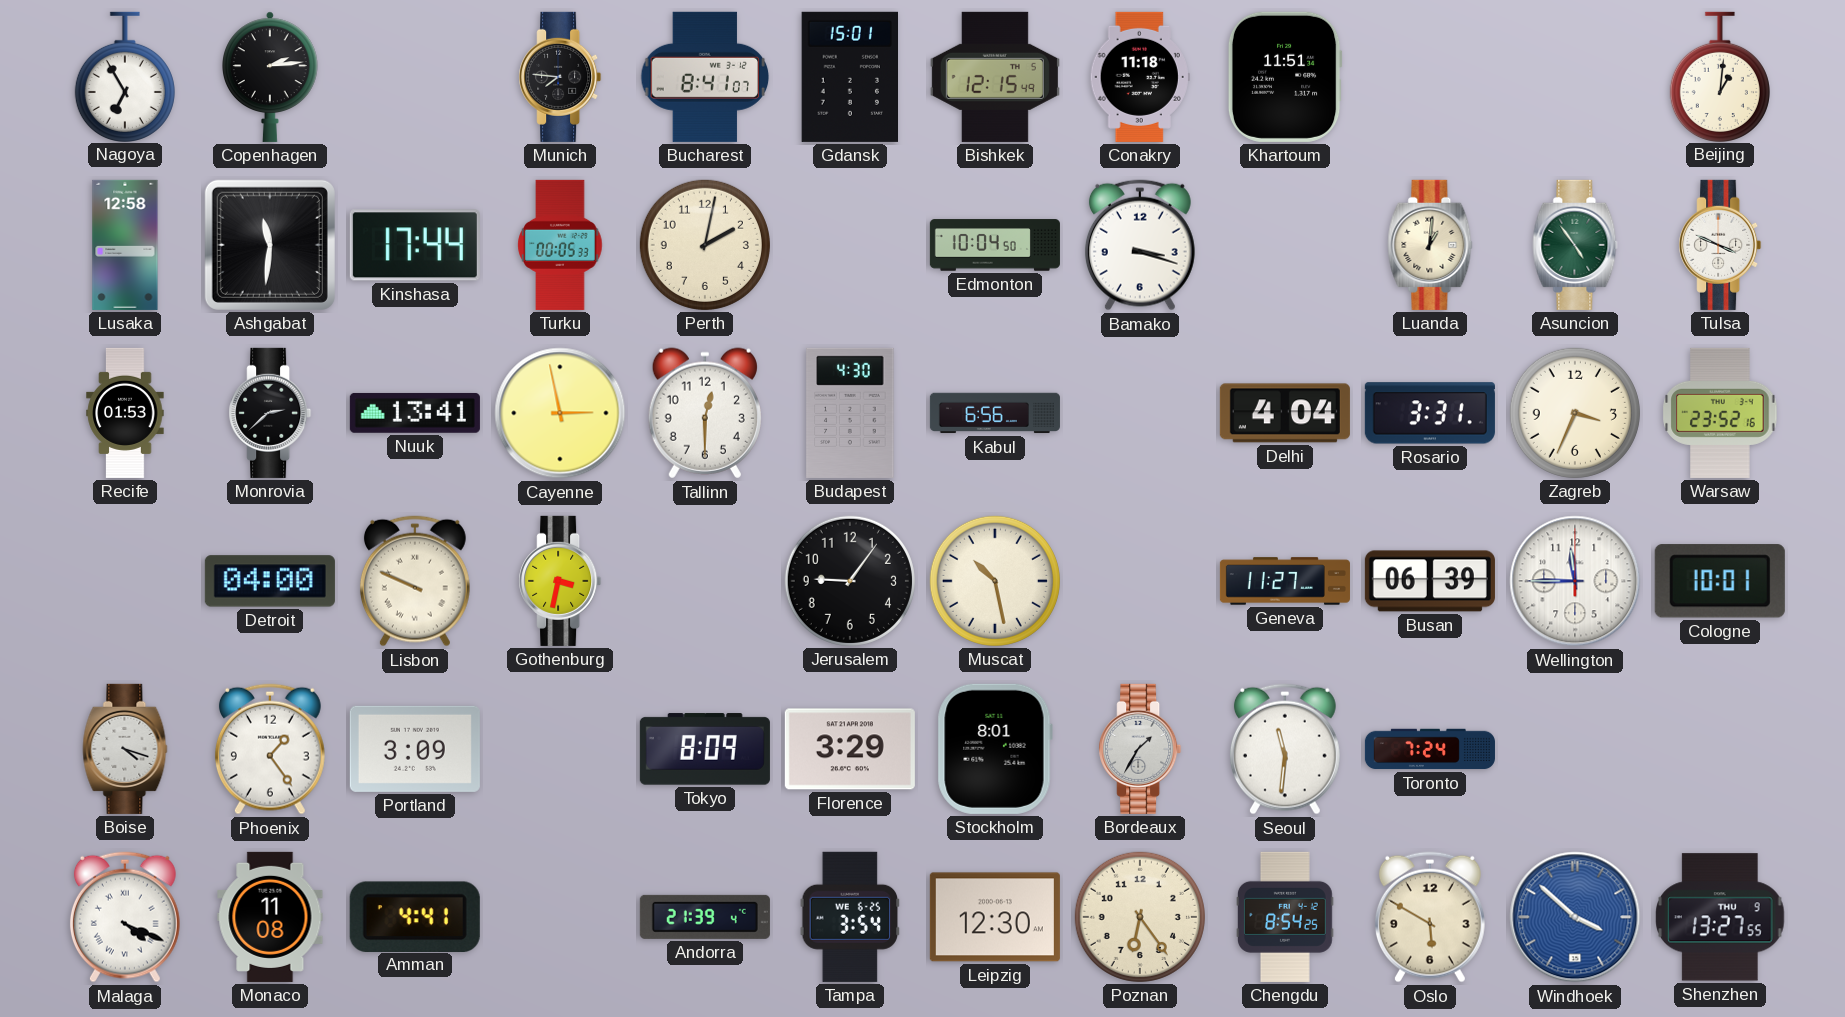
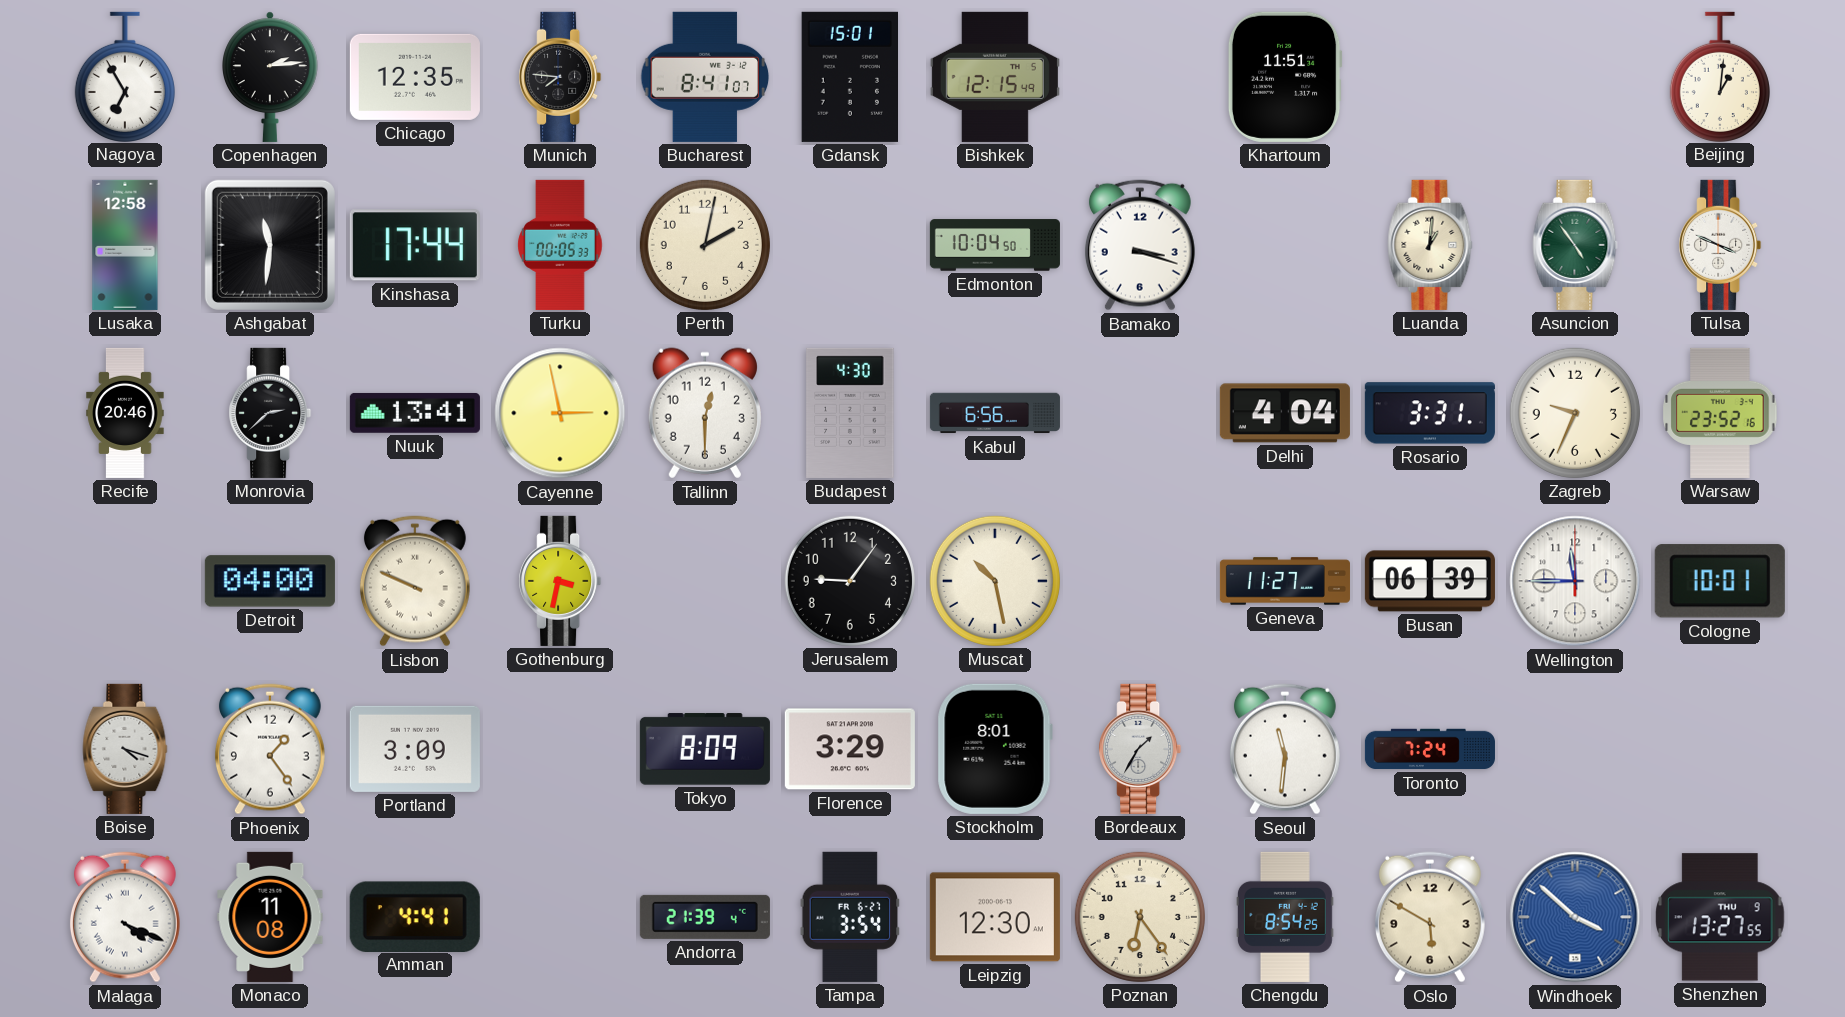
Chicago: none -> 12:35 (415, 77)
Conakry: 11:18 -> none (1140, 77)
Recife: 01:53 -> 20:46 (125, 413)
Zagreb: 3:34 -> 9:34 (1575, 413)
Tampa date: WE 6-25 -> FR 6-27 (850, 917)
